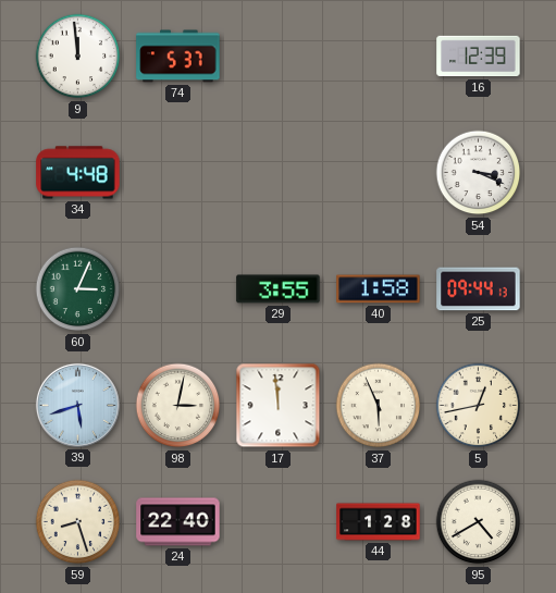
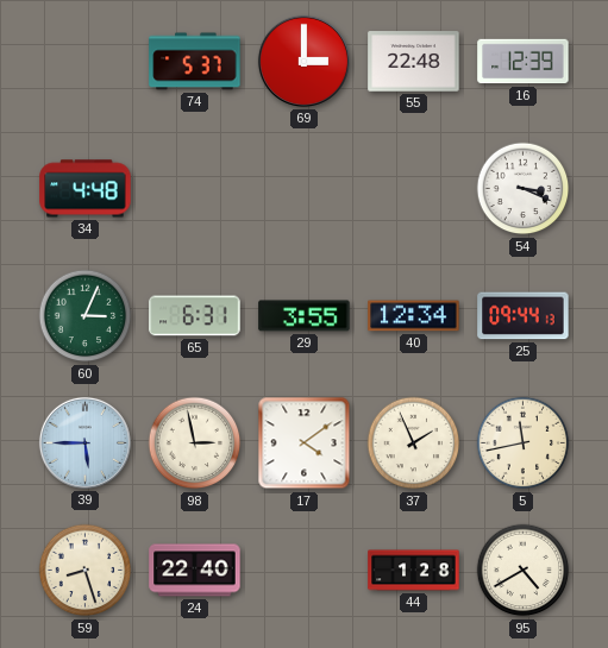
9: 11:59 -> none (78, 57)
69: none -> 3:00 (303, 61)
55: none -> 22:48 (414, 62)
65: none -> 6:31 (195, 316)
40: 1:58 -> 12:34 (414, 316)
39: 5:42 -> 5:45 (84, 442)
98: 3:02 -> 2:58 (195, 443)
17: 11:59 -> 4:09 (305, 443)
37: 5:56 -> 1:56 (414, 443)
5: 12:43 -> 11:43 (524, 443)
